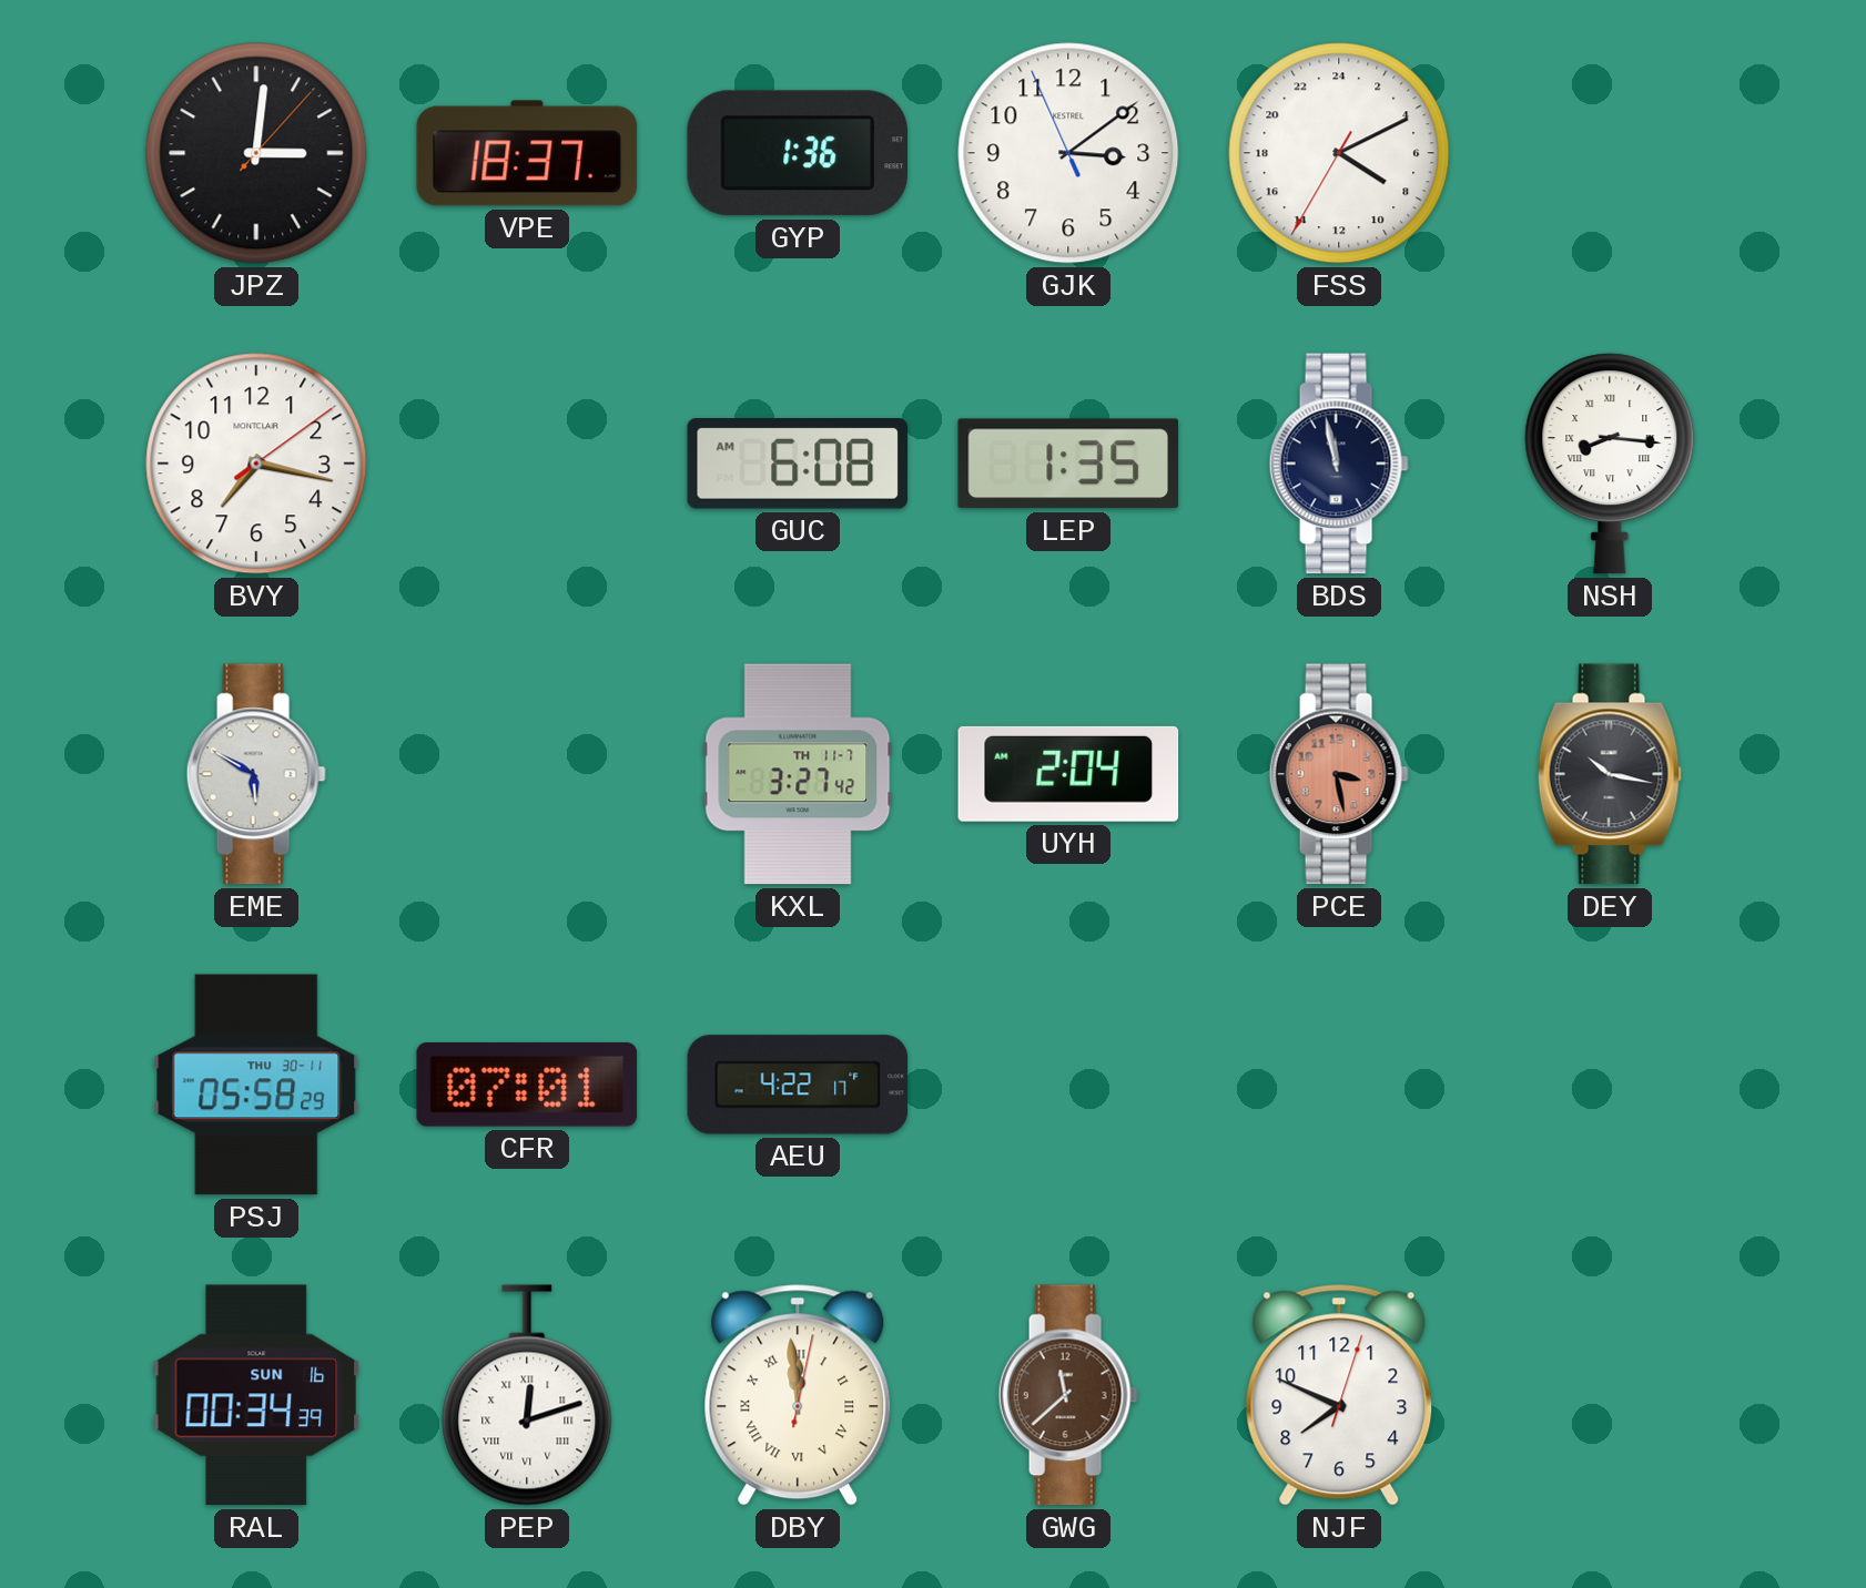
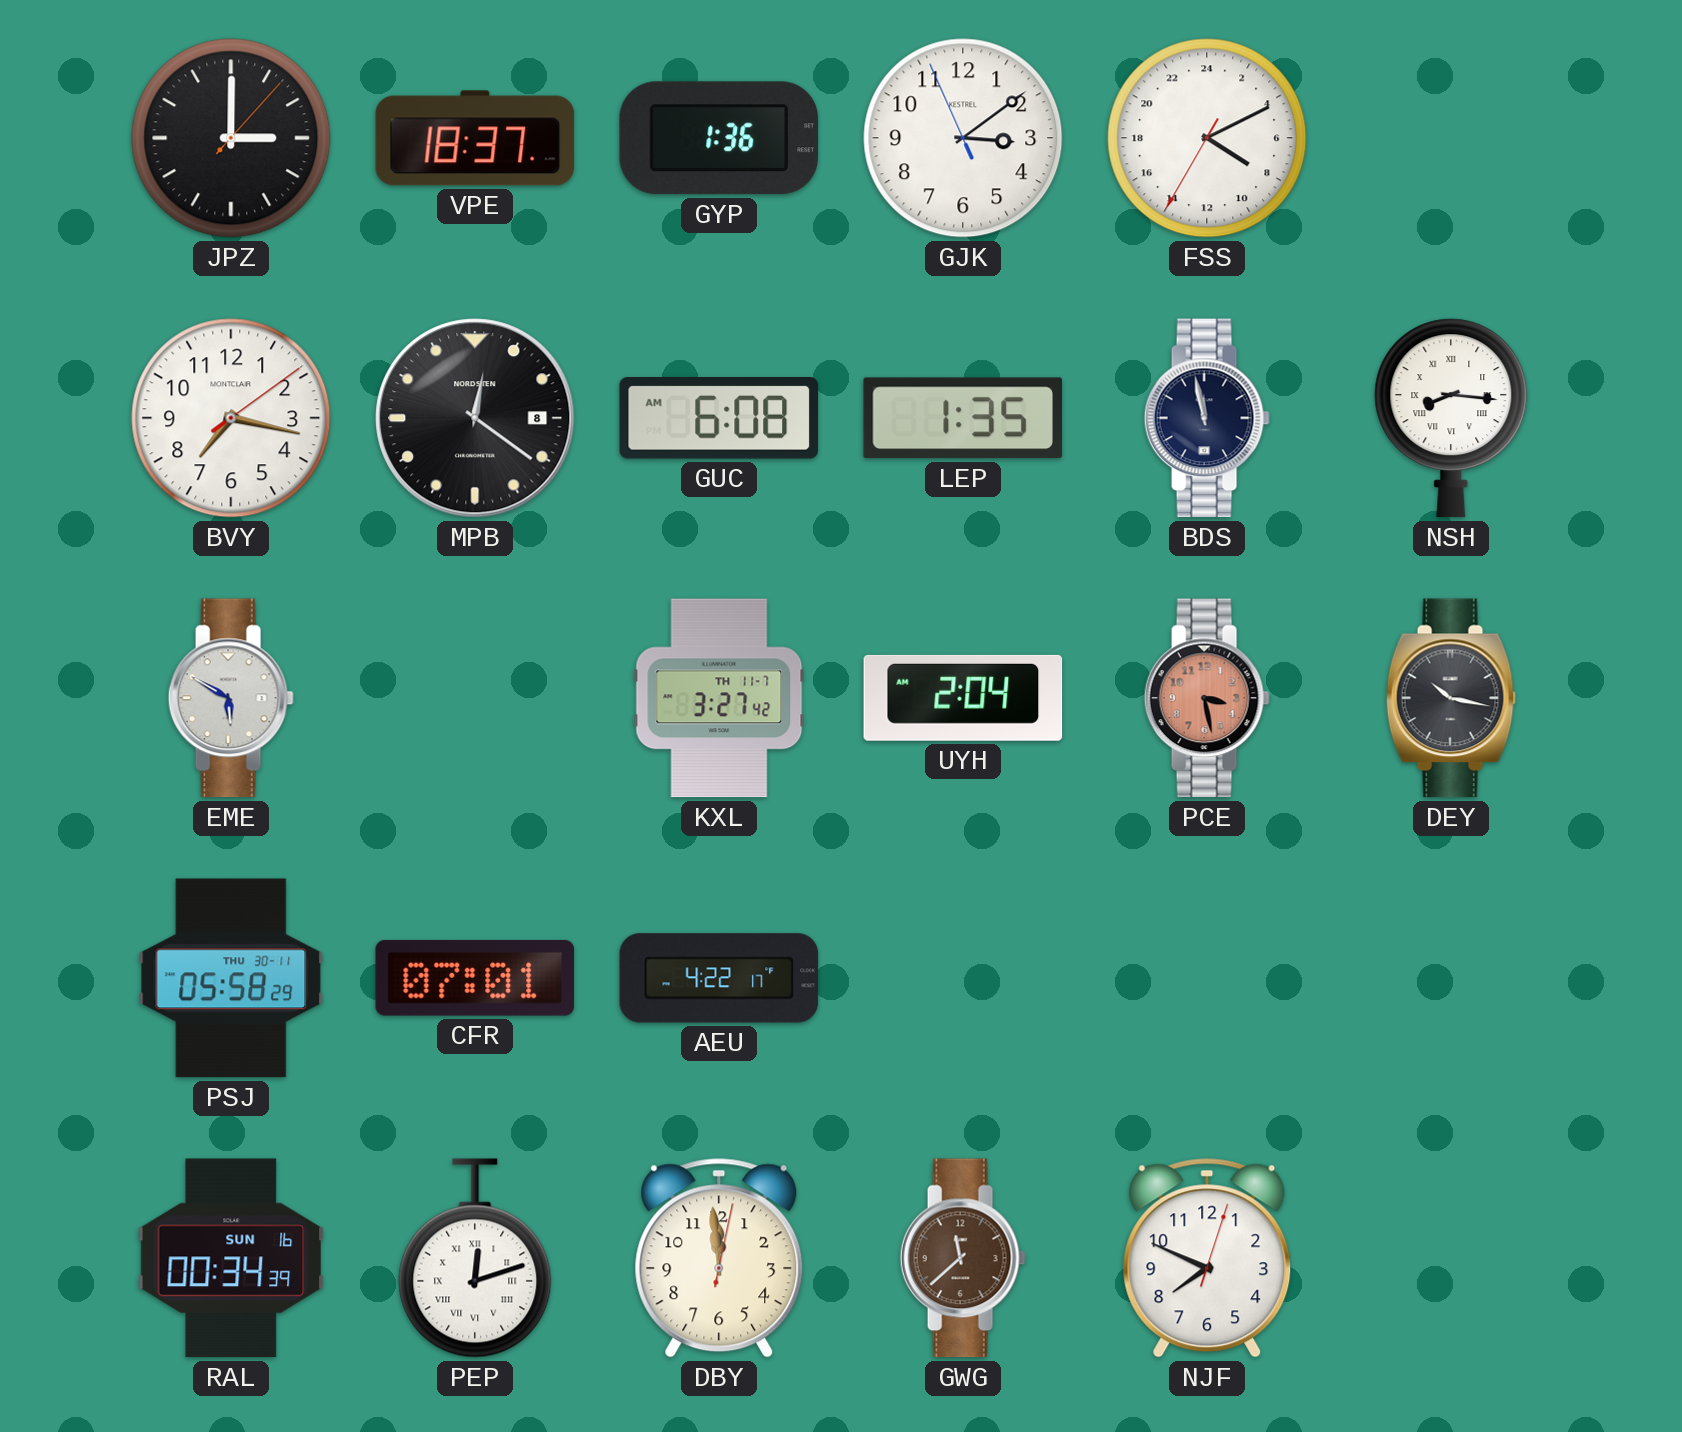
JPZ: 3:01 -> 3:00 (231, 138)
MPB: none -> 12:21 (475, 418)
DBY numerals: Roman -> Arabic (719, 1258)
